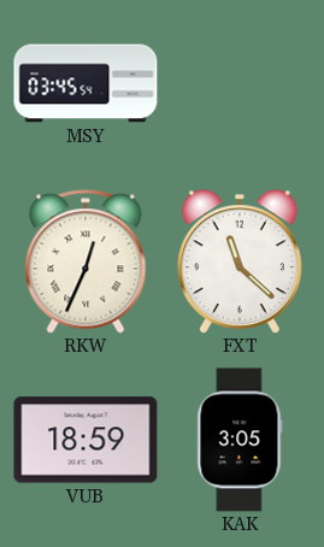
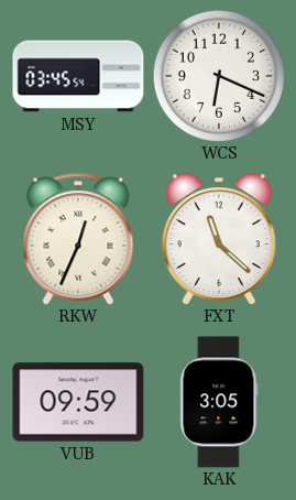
WCS: none -> 6:19 (218, 75)
VUB: 18:59 -> 09:59 (78, 402)
